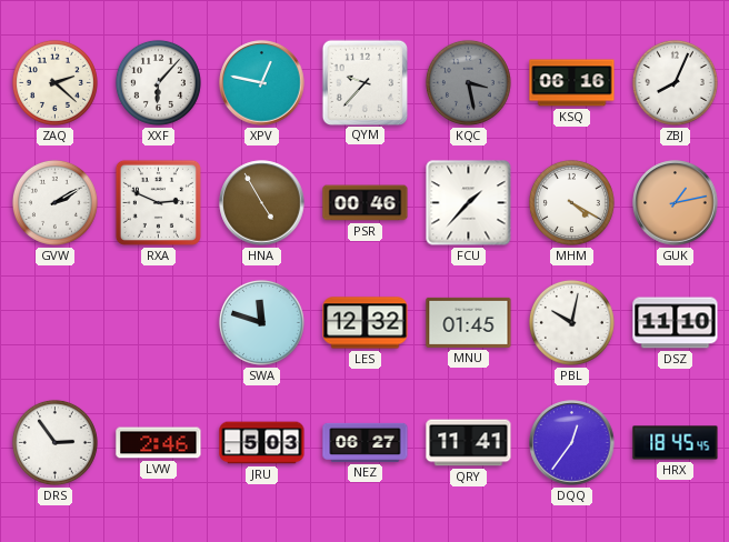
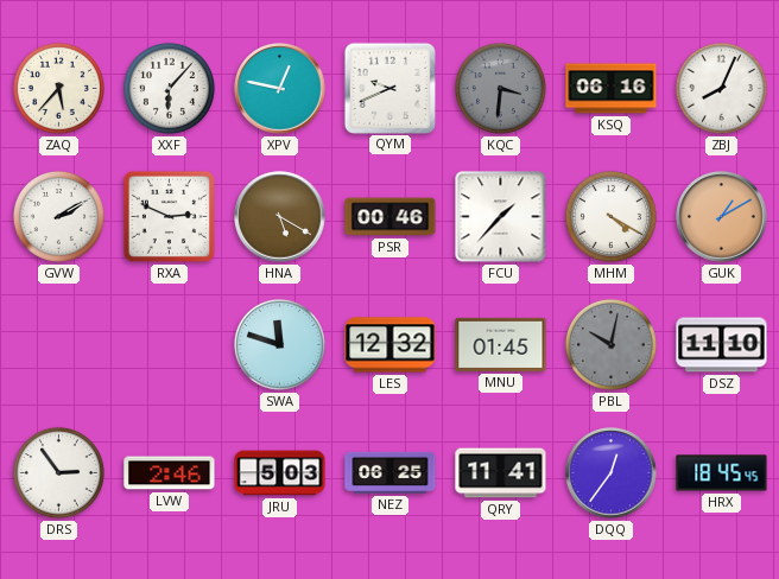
ZAQ: 2:22 -> 5:37 (58, 88)
QYM: 9:37 -> 9:41 (389, 88)
KQC: 3:28 -> 3:31 (500, 88)
HNA: 4:55 -> 5:20 (280, 217)
GUK: 1:13 -> 1:10 (722, 217)
PBL dial: white -> grey (610, 344)
NEZ: 06:27 -> 06:25 (391, 472)
